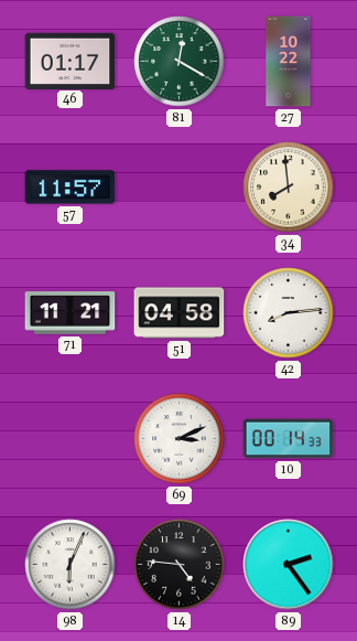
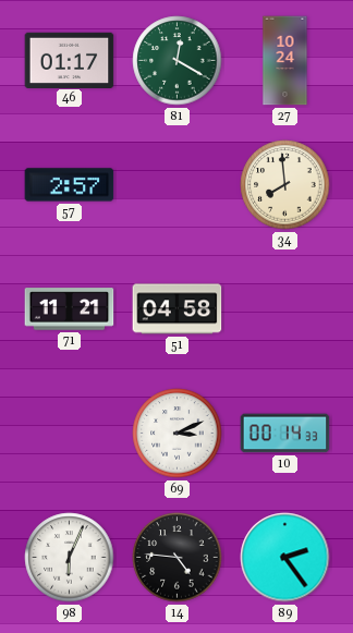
27: 10:22 -> 10:24 (285, 61)
57: 11:57 -> 2:57 (70, 185)
42: 8:14 -> none (289, 313)
